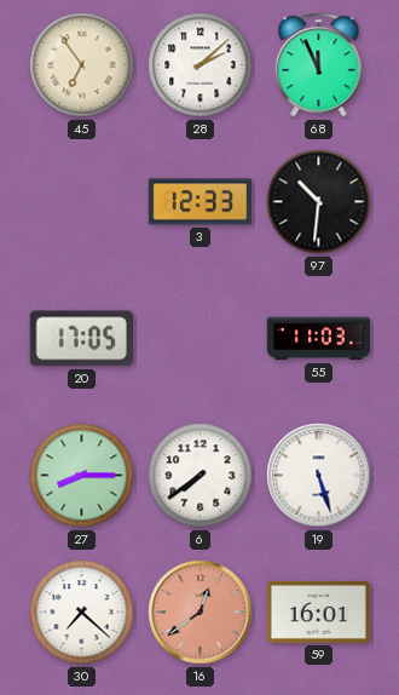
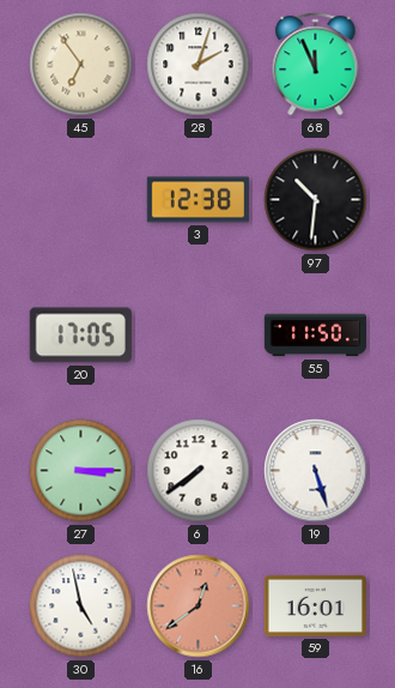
28: 2:08 -> 2:03 (199, 65)
3: 12:33 -> 12:38 (197, 200)
55: 11:03 -> 11:50 (315, 336)
27: 8:15 -> 3:15 (81, 471)
30: 7:22 -> 4:58 (81, 606)
